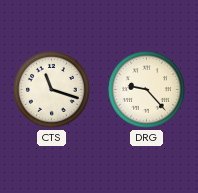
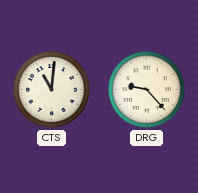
CTS: 11:18 -> 11:01 (52, 90)
